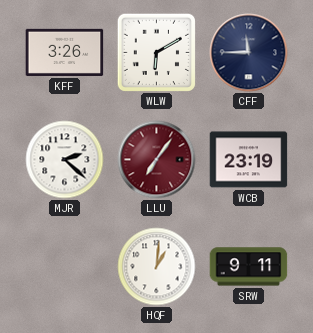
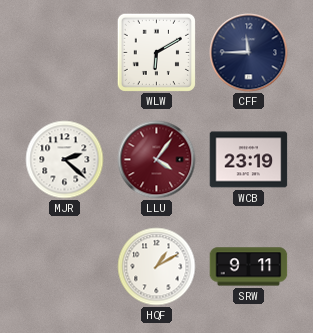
KFF: 3:26 -> none (65, 52)
LLU: 7:06 -> 4:06 (157, 160)
HQF: 1:01 -> 1:10 (157, 267)
